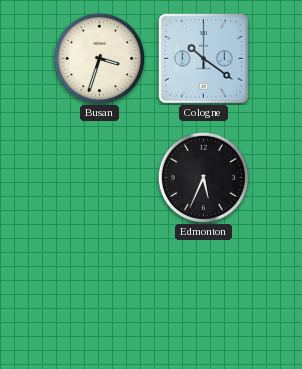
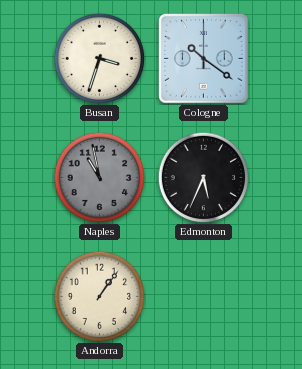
Naples: none -> 10:58 (99, 177)
Andorra: none -> 1:06 (99, 296)
